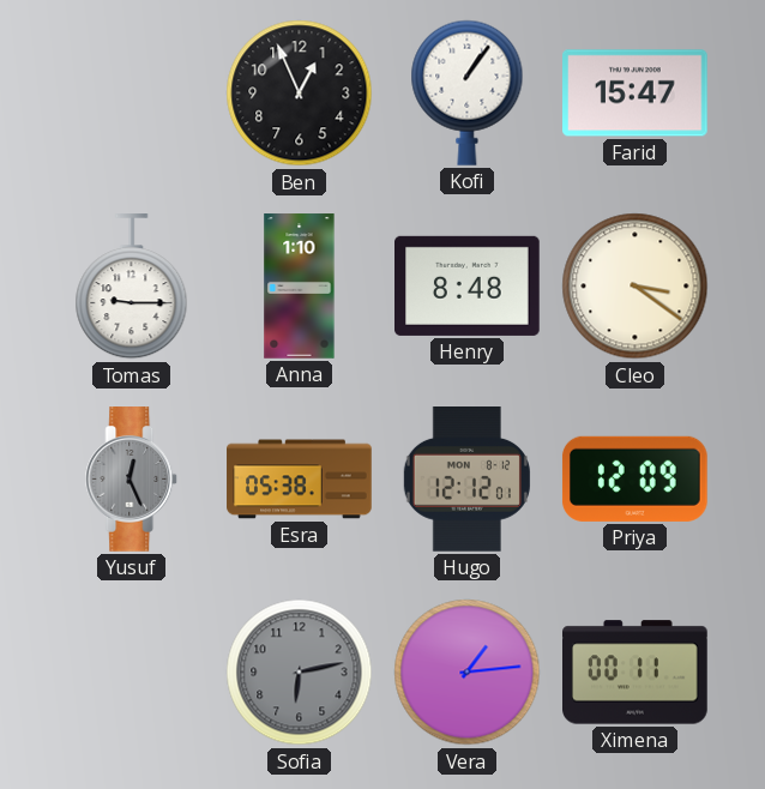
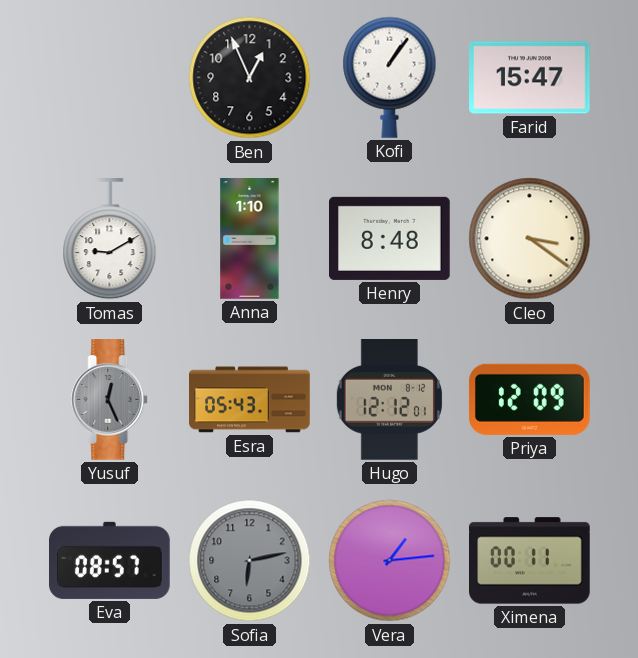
Tomas: 9:15 -> 9:10 (110, 239)
Esra: 05:38 -> 05:43 (250, 400)
Eva: none -> 08:57 (110, 560)
